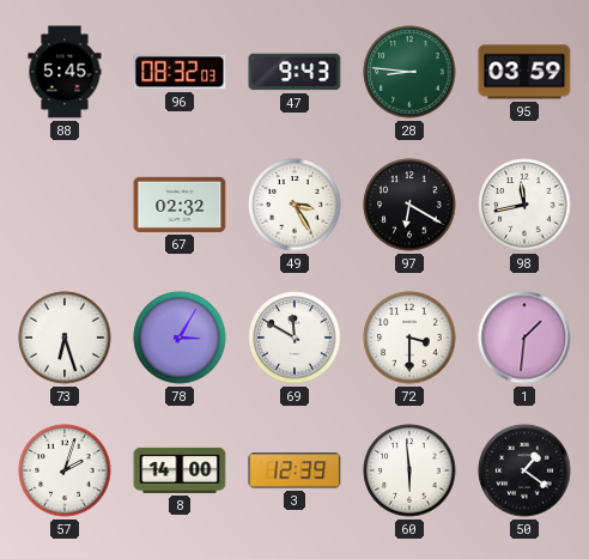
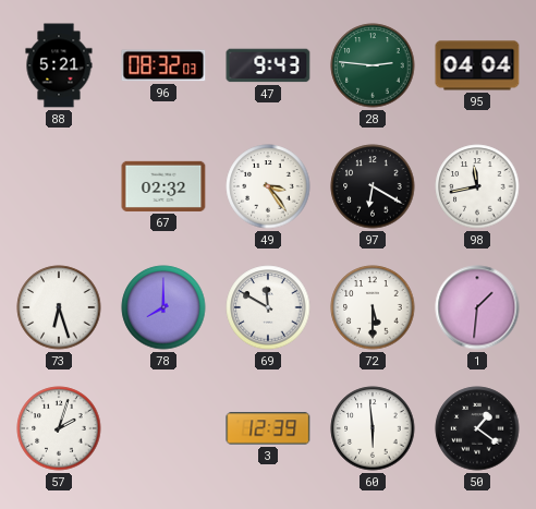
88: 5:45 -> 5:21 (59, 65)
28: 8:46 -> 2:46 (373, 65)
95: 03:59 -> 04:04 (477, 65)
49: 3:25 -> 3:24 (268, 186)
78: 3:05 -> 8:00 (163, 307)
72: 3:30 -> 5:30 (373, 307)
8: 14:00 -> none (180, 470)
